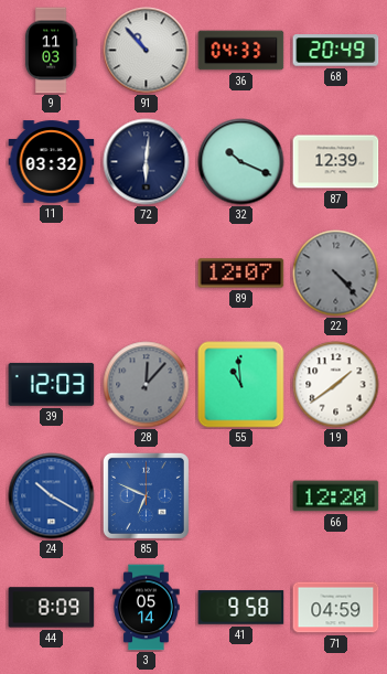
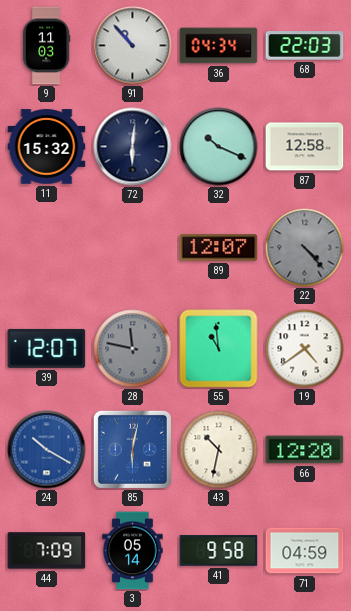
36: 04:33 -> 04:34 (219, 46)
68: 20:49 -> 22:03 (305, 46)
11: 03:32 -> 15:32 (47, 147)
87: 12:39 -> 12:58 (305, 147)
39: 12:03 -> 12:07 (47, 348)
28: 12:07 -> 11:47 (133, 349)
19: 1:39 -> 4:39 (305, 349)
85: 6:49 -> 6:02 (132, 449)
43: none -> 10:32 (219, 450)
44: 8:09 -> 7:09 (47, 551)
